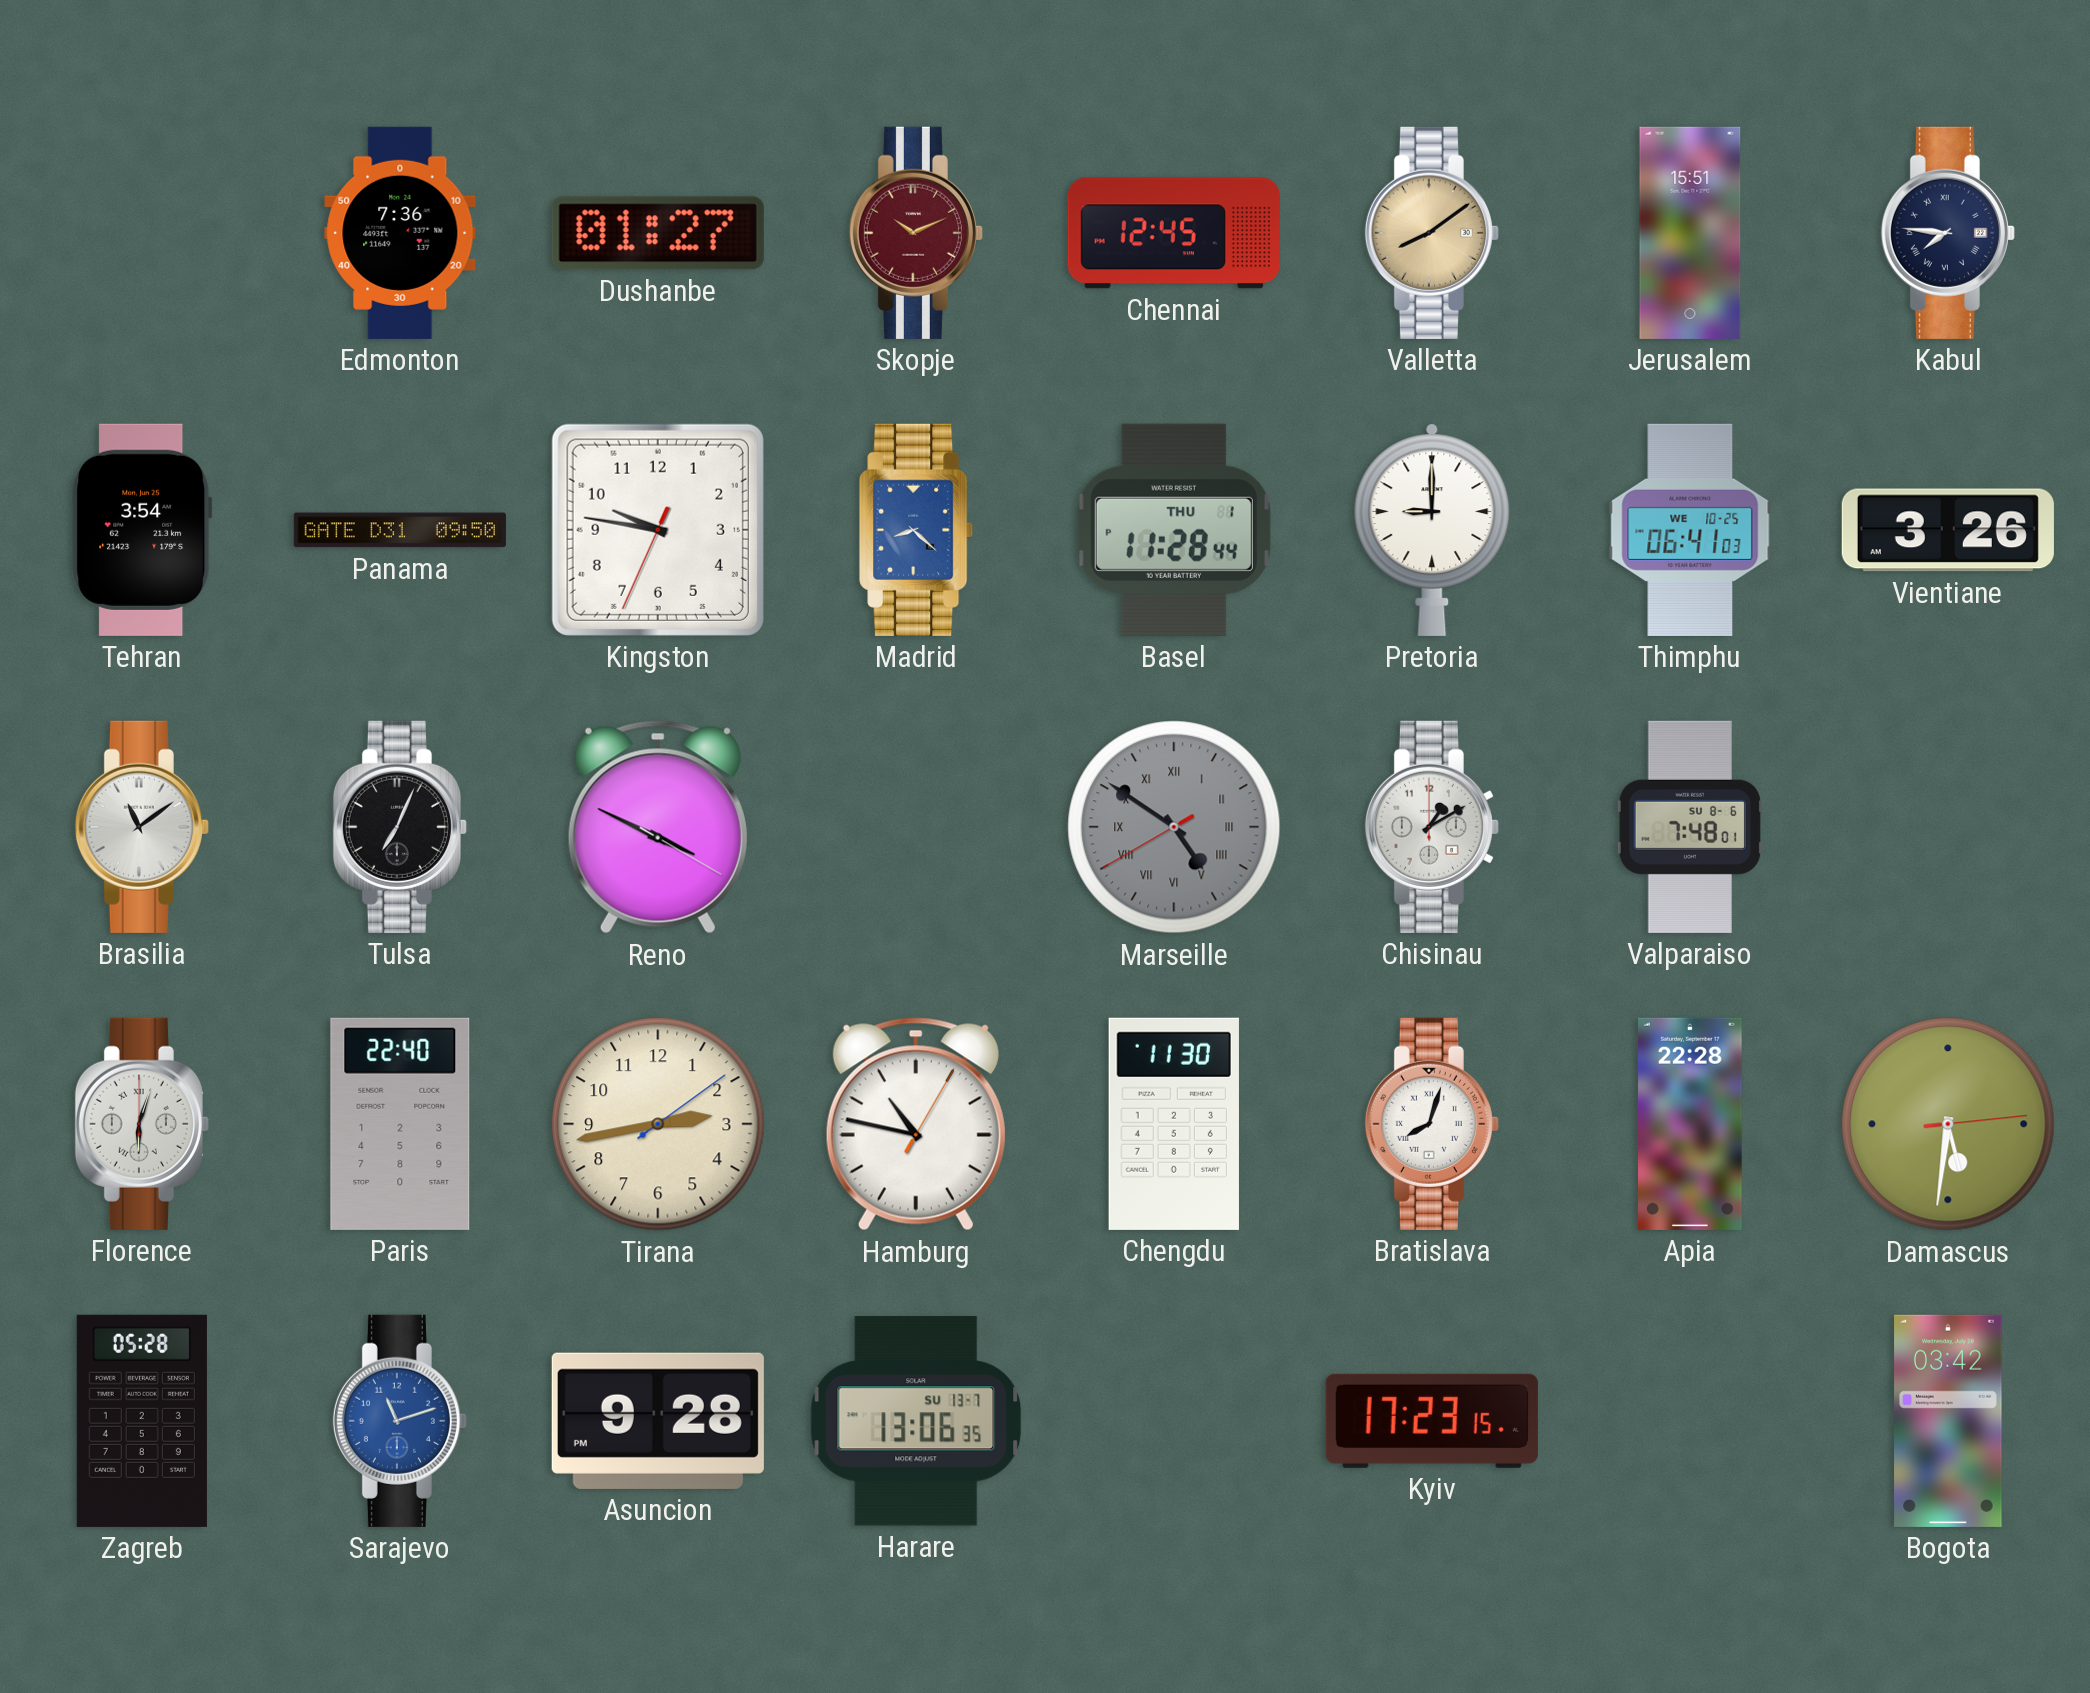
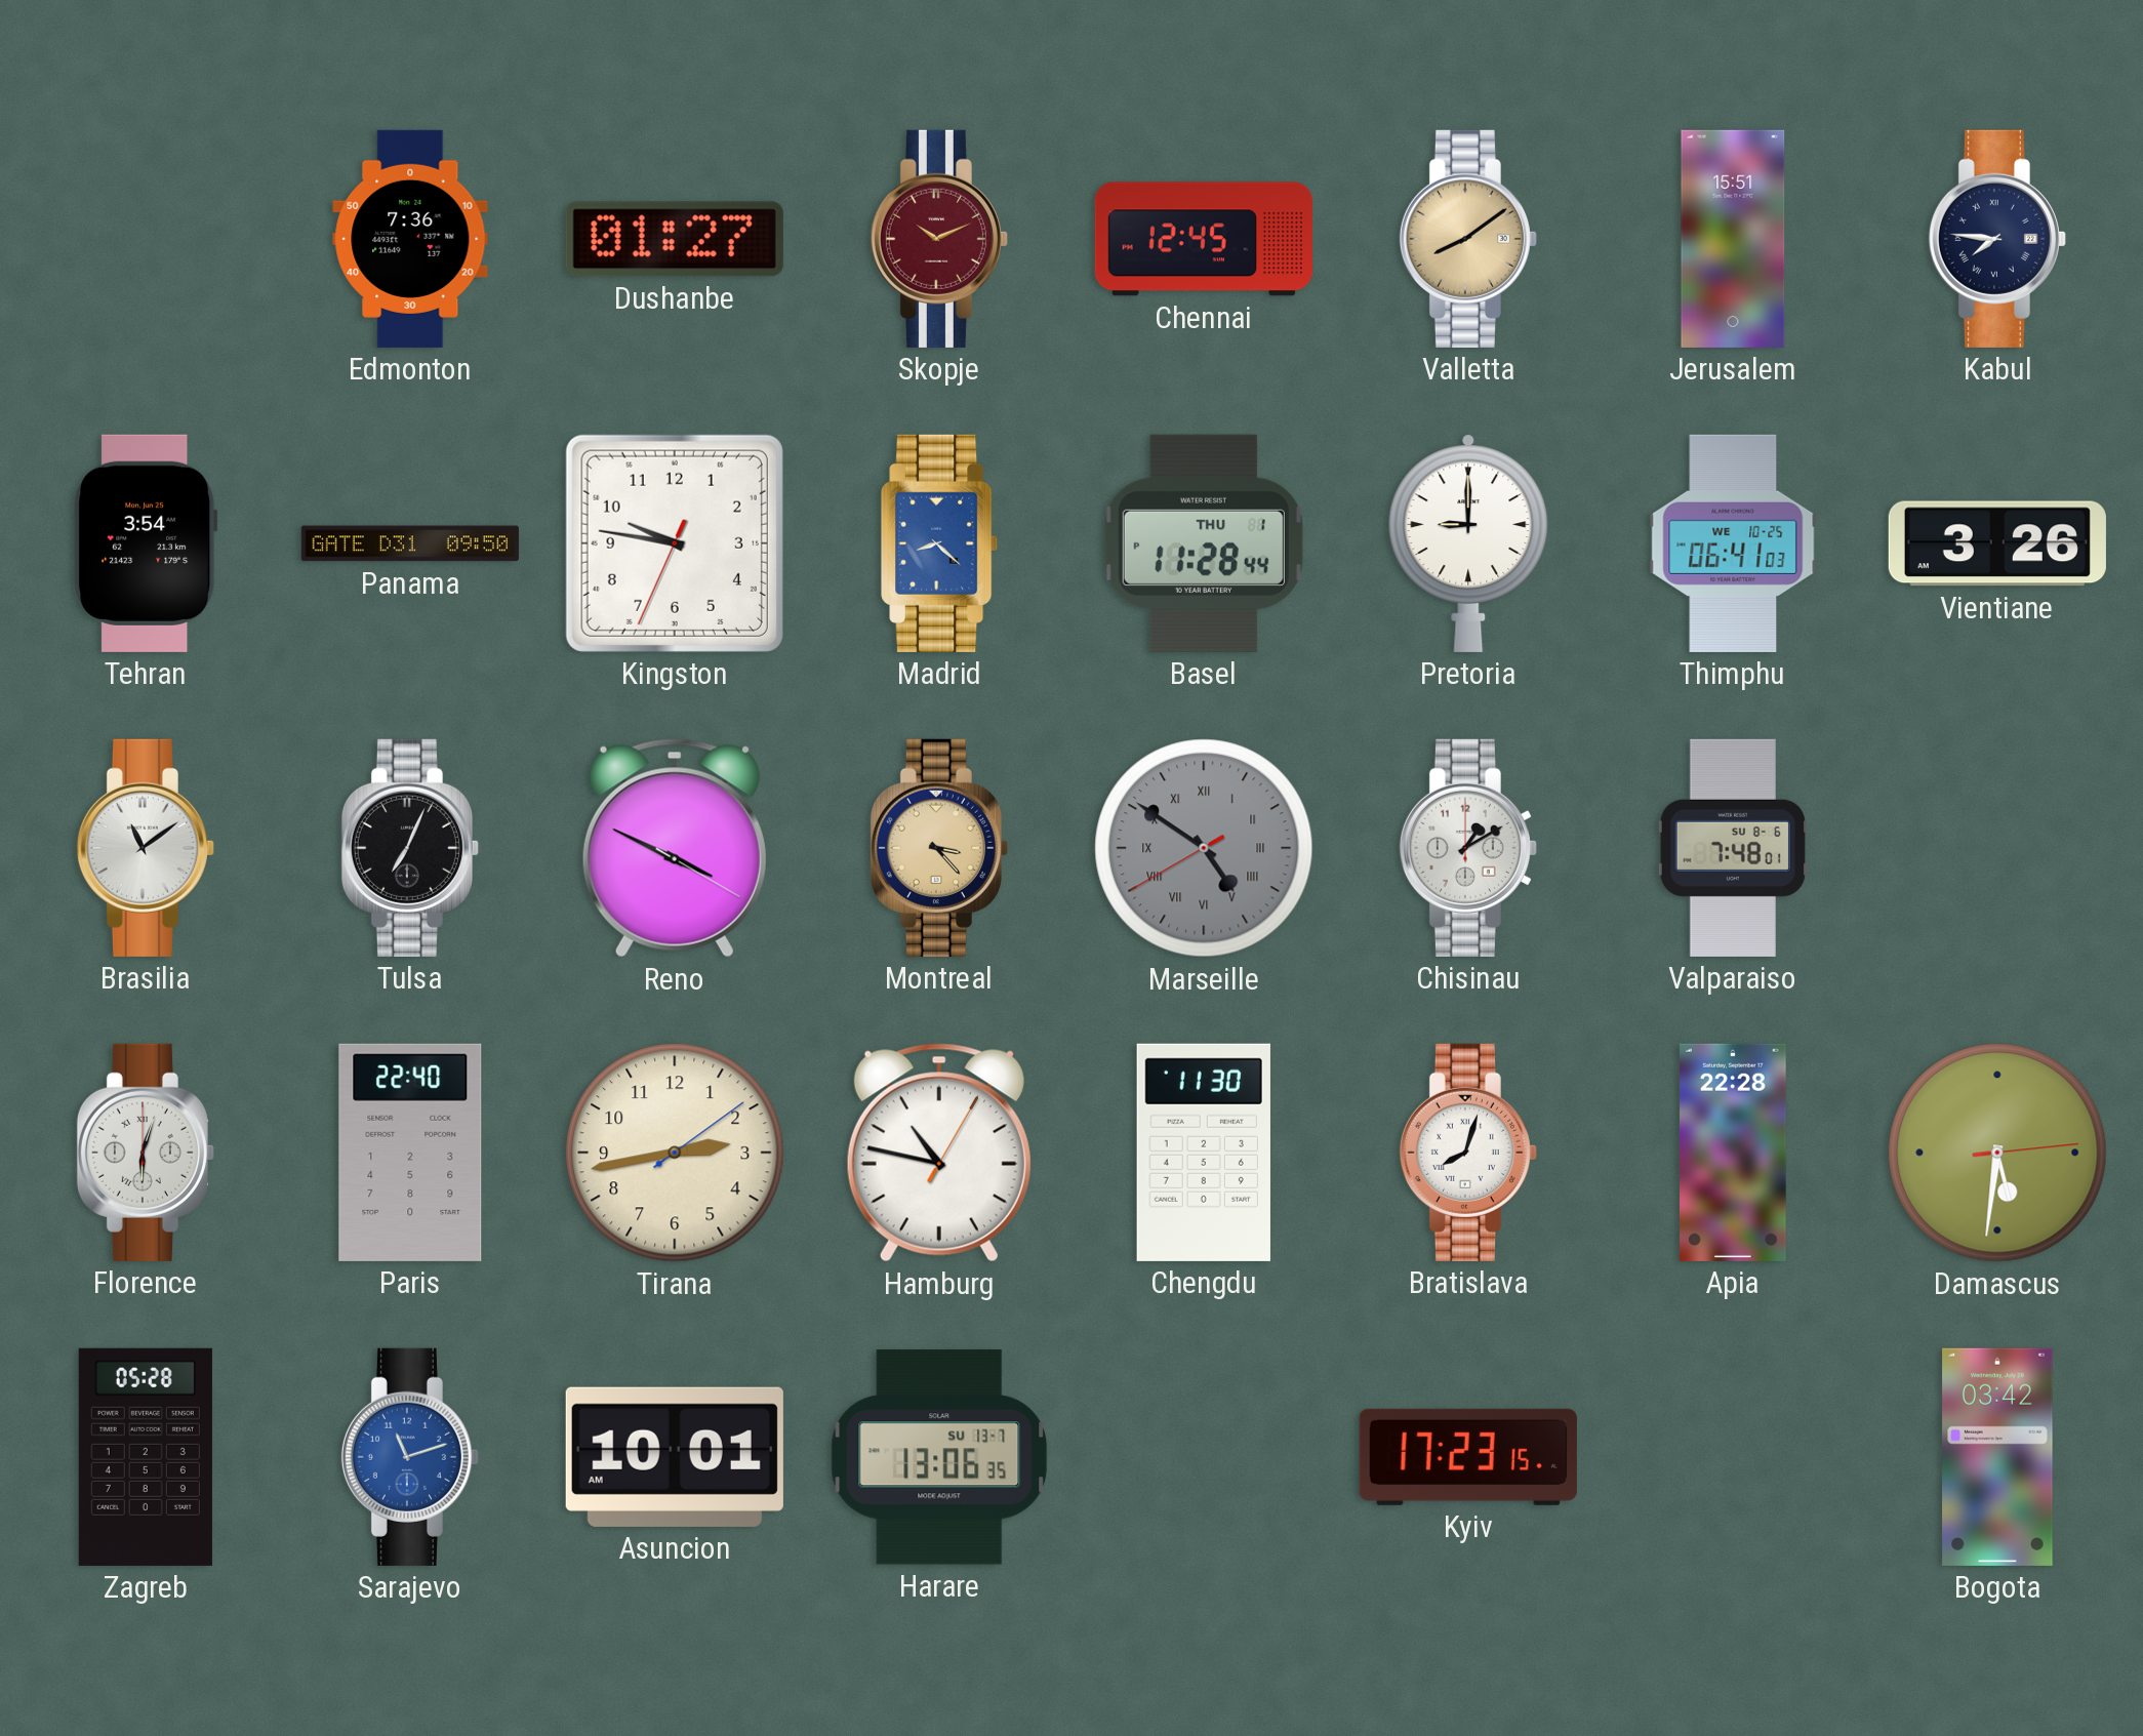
Montreal: none -> 3:23 (939, 848)
Asuncion: 9:28 -> 10:01 (675, 1457)
